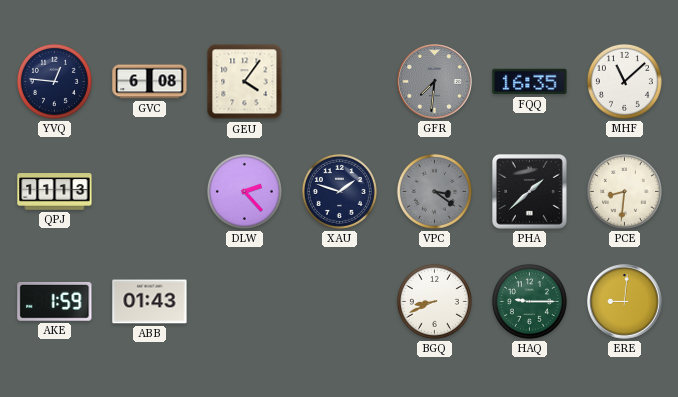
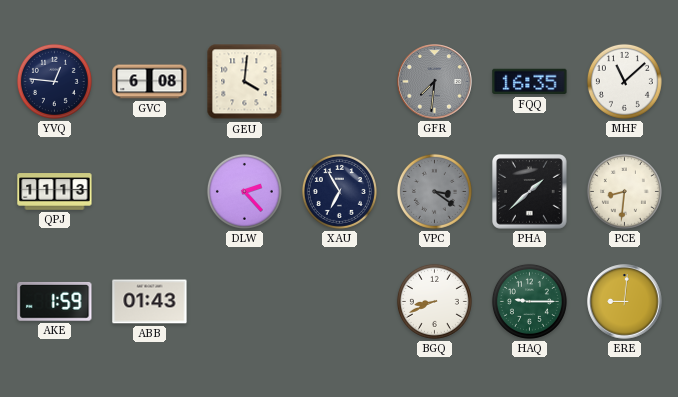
GEU: 4:06 -> 4:01 (245, 82)
XAU: 1:48 -> 6:55 (339, 191)
